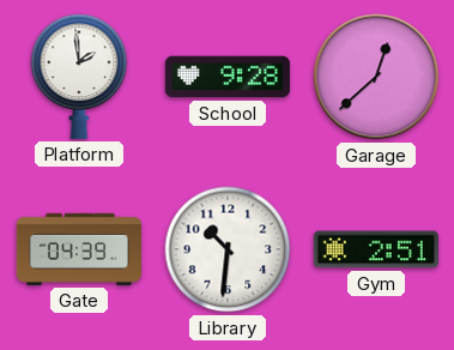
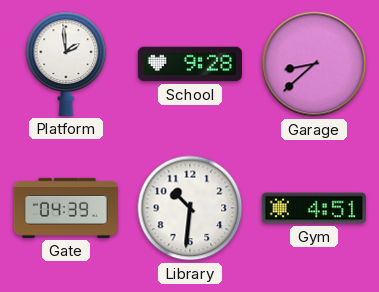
Garage: 12:38 -> 8:38 (314, 64)
Gym: 2:51 -> 4:51 (314, 208)
